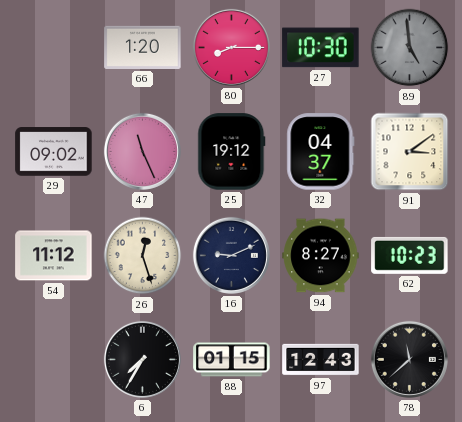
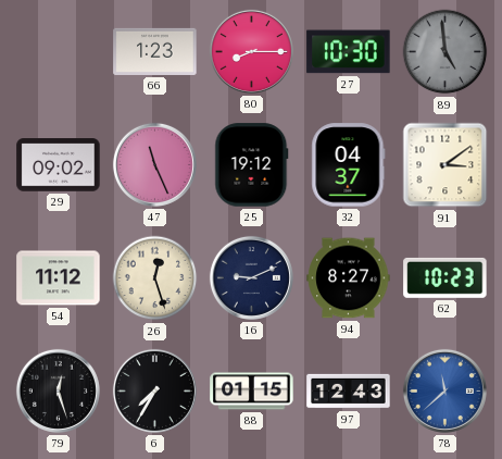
66: 1:20 -> 1:23 (155, 51)
79: none -> 12:27 (58, 390)
78 dial: black -> blue (444, 390)
